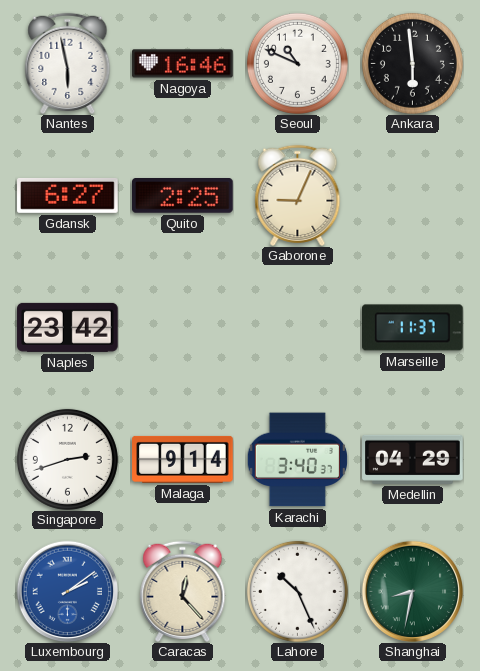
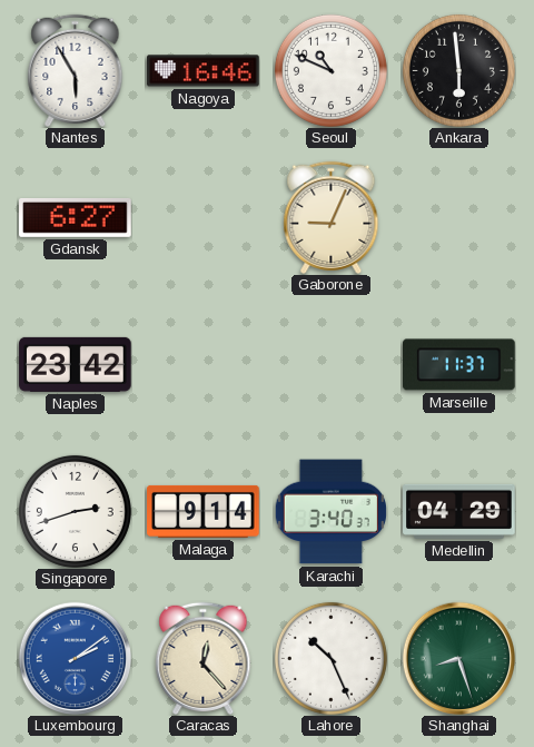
Nantes: 5:58 -> 5:55 (76, 70)
Quito: 2:25 -> none (183, 196)
Shanghai: 8:32 -> 8:27 (458, 658)
